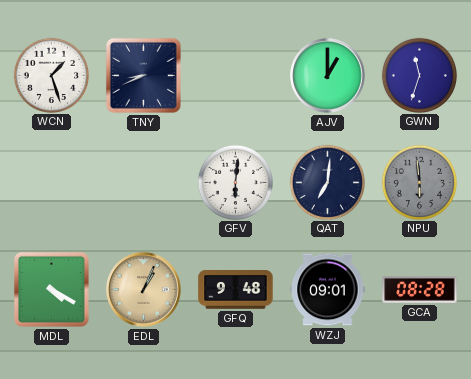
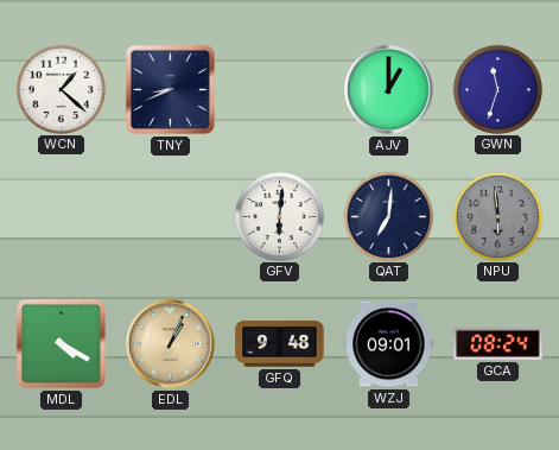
WCN: 1:27 -> 1:22 (61, 89)
GCA: 08:28 -> 08:24 (498, 343)
